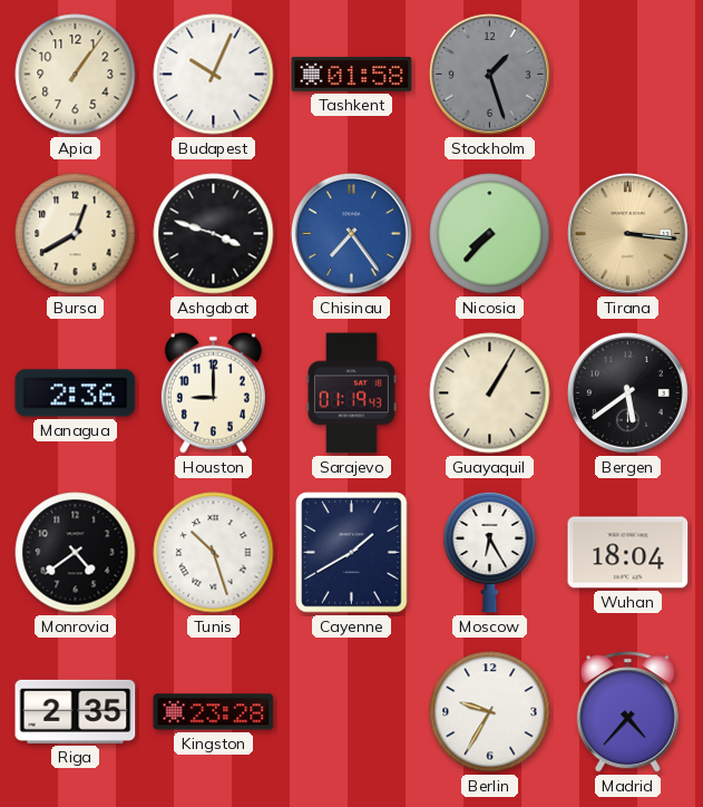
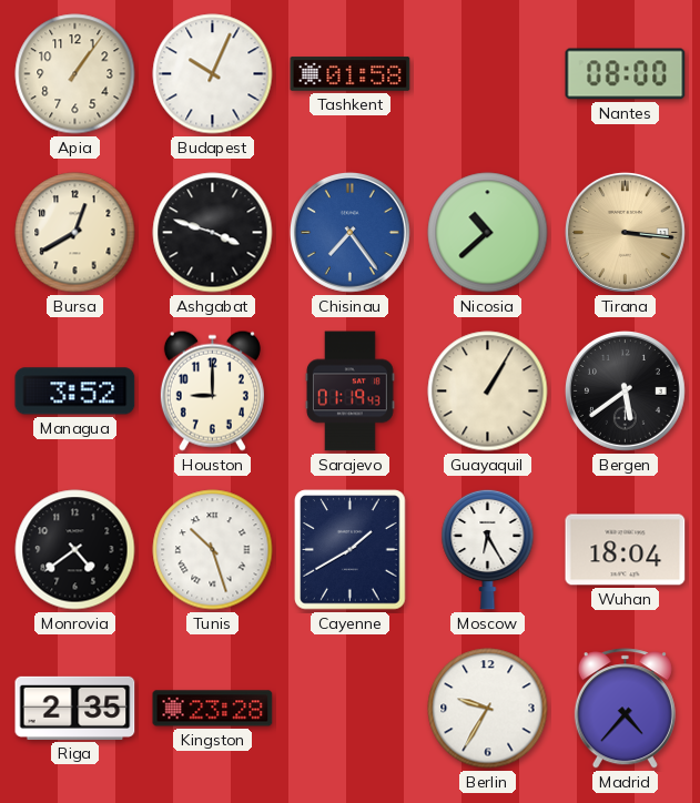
Stockholm: 1:27 -> none (489, 74)
Nantes: none -> 08:00 (626, 74)
Nicosia: 7:37 -> 10:38 (488, 233)
Managua: 2:36 -> 3:52 (75, 392)
